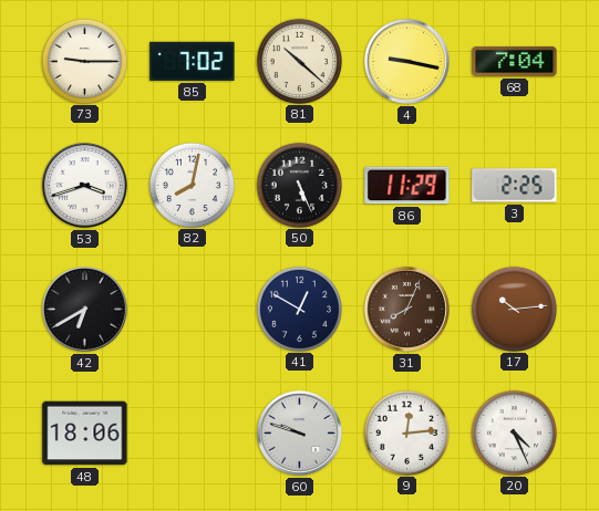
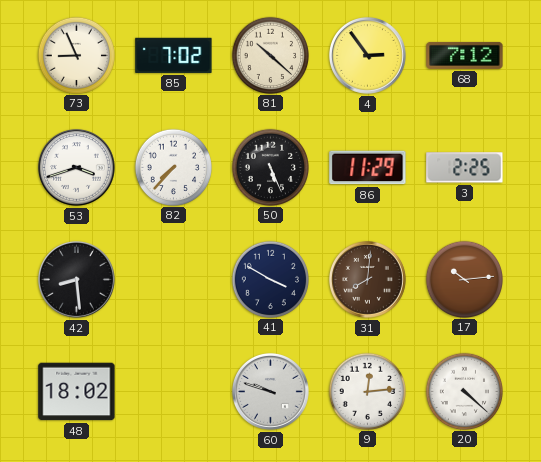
73: 9:15 -> 8:56 (76, 55)
4: 9:17 -> 2:54 (367, 55)
68: 7:04 -> 7:12 (465, 55)
82: 8:02 -> 7:37 (173, 167)
42: 6:40 -> 8:29 (76, 279)
41: 12:50 -> 3:50 (270, 279)
31: 8:04 -> 8:01 (367, 279)
48: 18:06 -> 18:02 (77, 392)
20: 4:26 -> 4:22 (464, 391)
